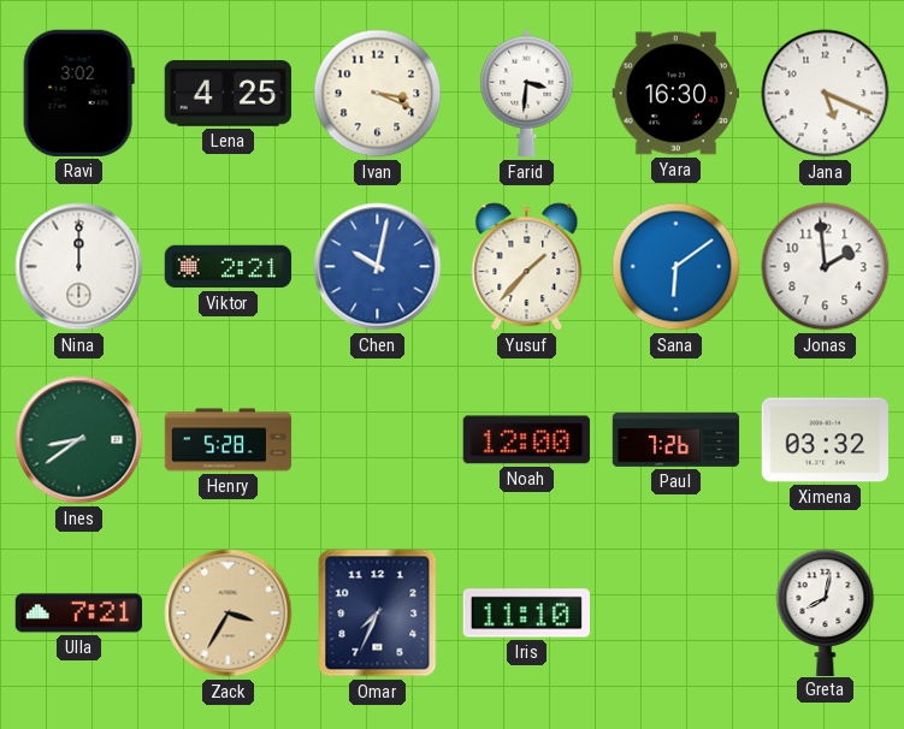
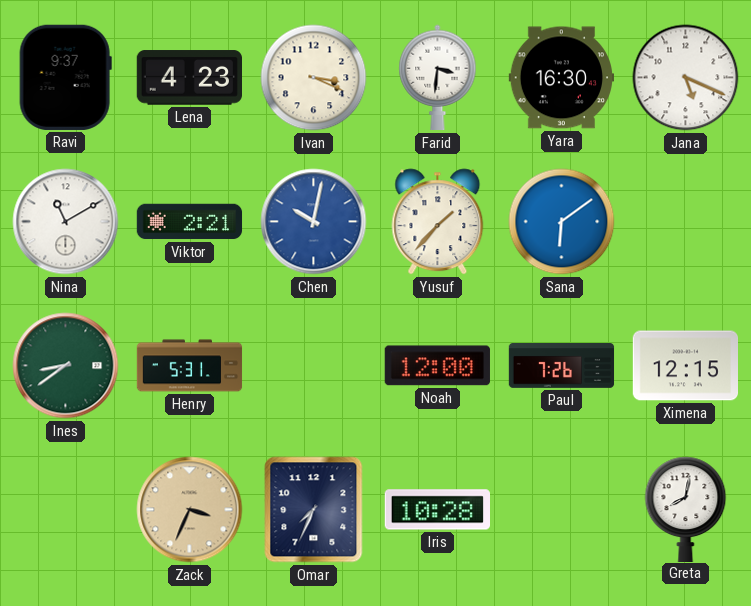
Ravi: 3:02 -> 9:37 (65, 77)
Lena: 4:25 -> 4:23 (189, 78)
Nina: 12:00 -> 11:10 (66, 222)
Jonas: 1:59 -> none (826, 267)
Henry: 5:28 -> 5:31 (190, 366)
Ximena: 03:32 -> 12:15 (685, 366)
Ulla: 7:21 -> none (78, 614)
Zack: 3:35 -> 3:34 (190, 510)
Iris: 11:10 -> 10:28 (437, 510)
